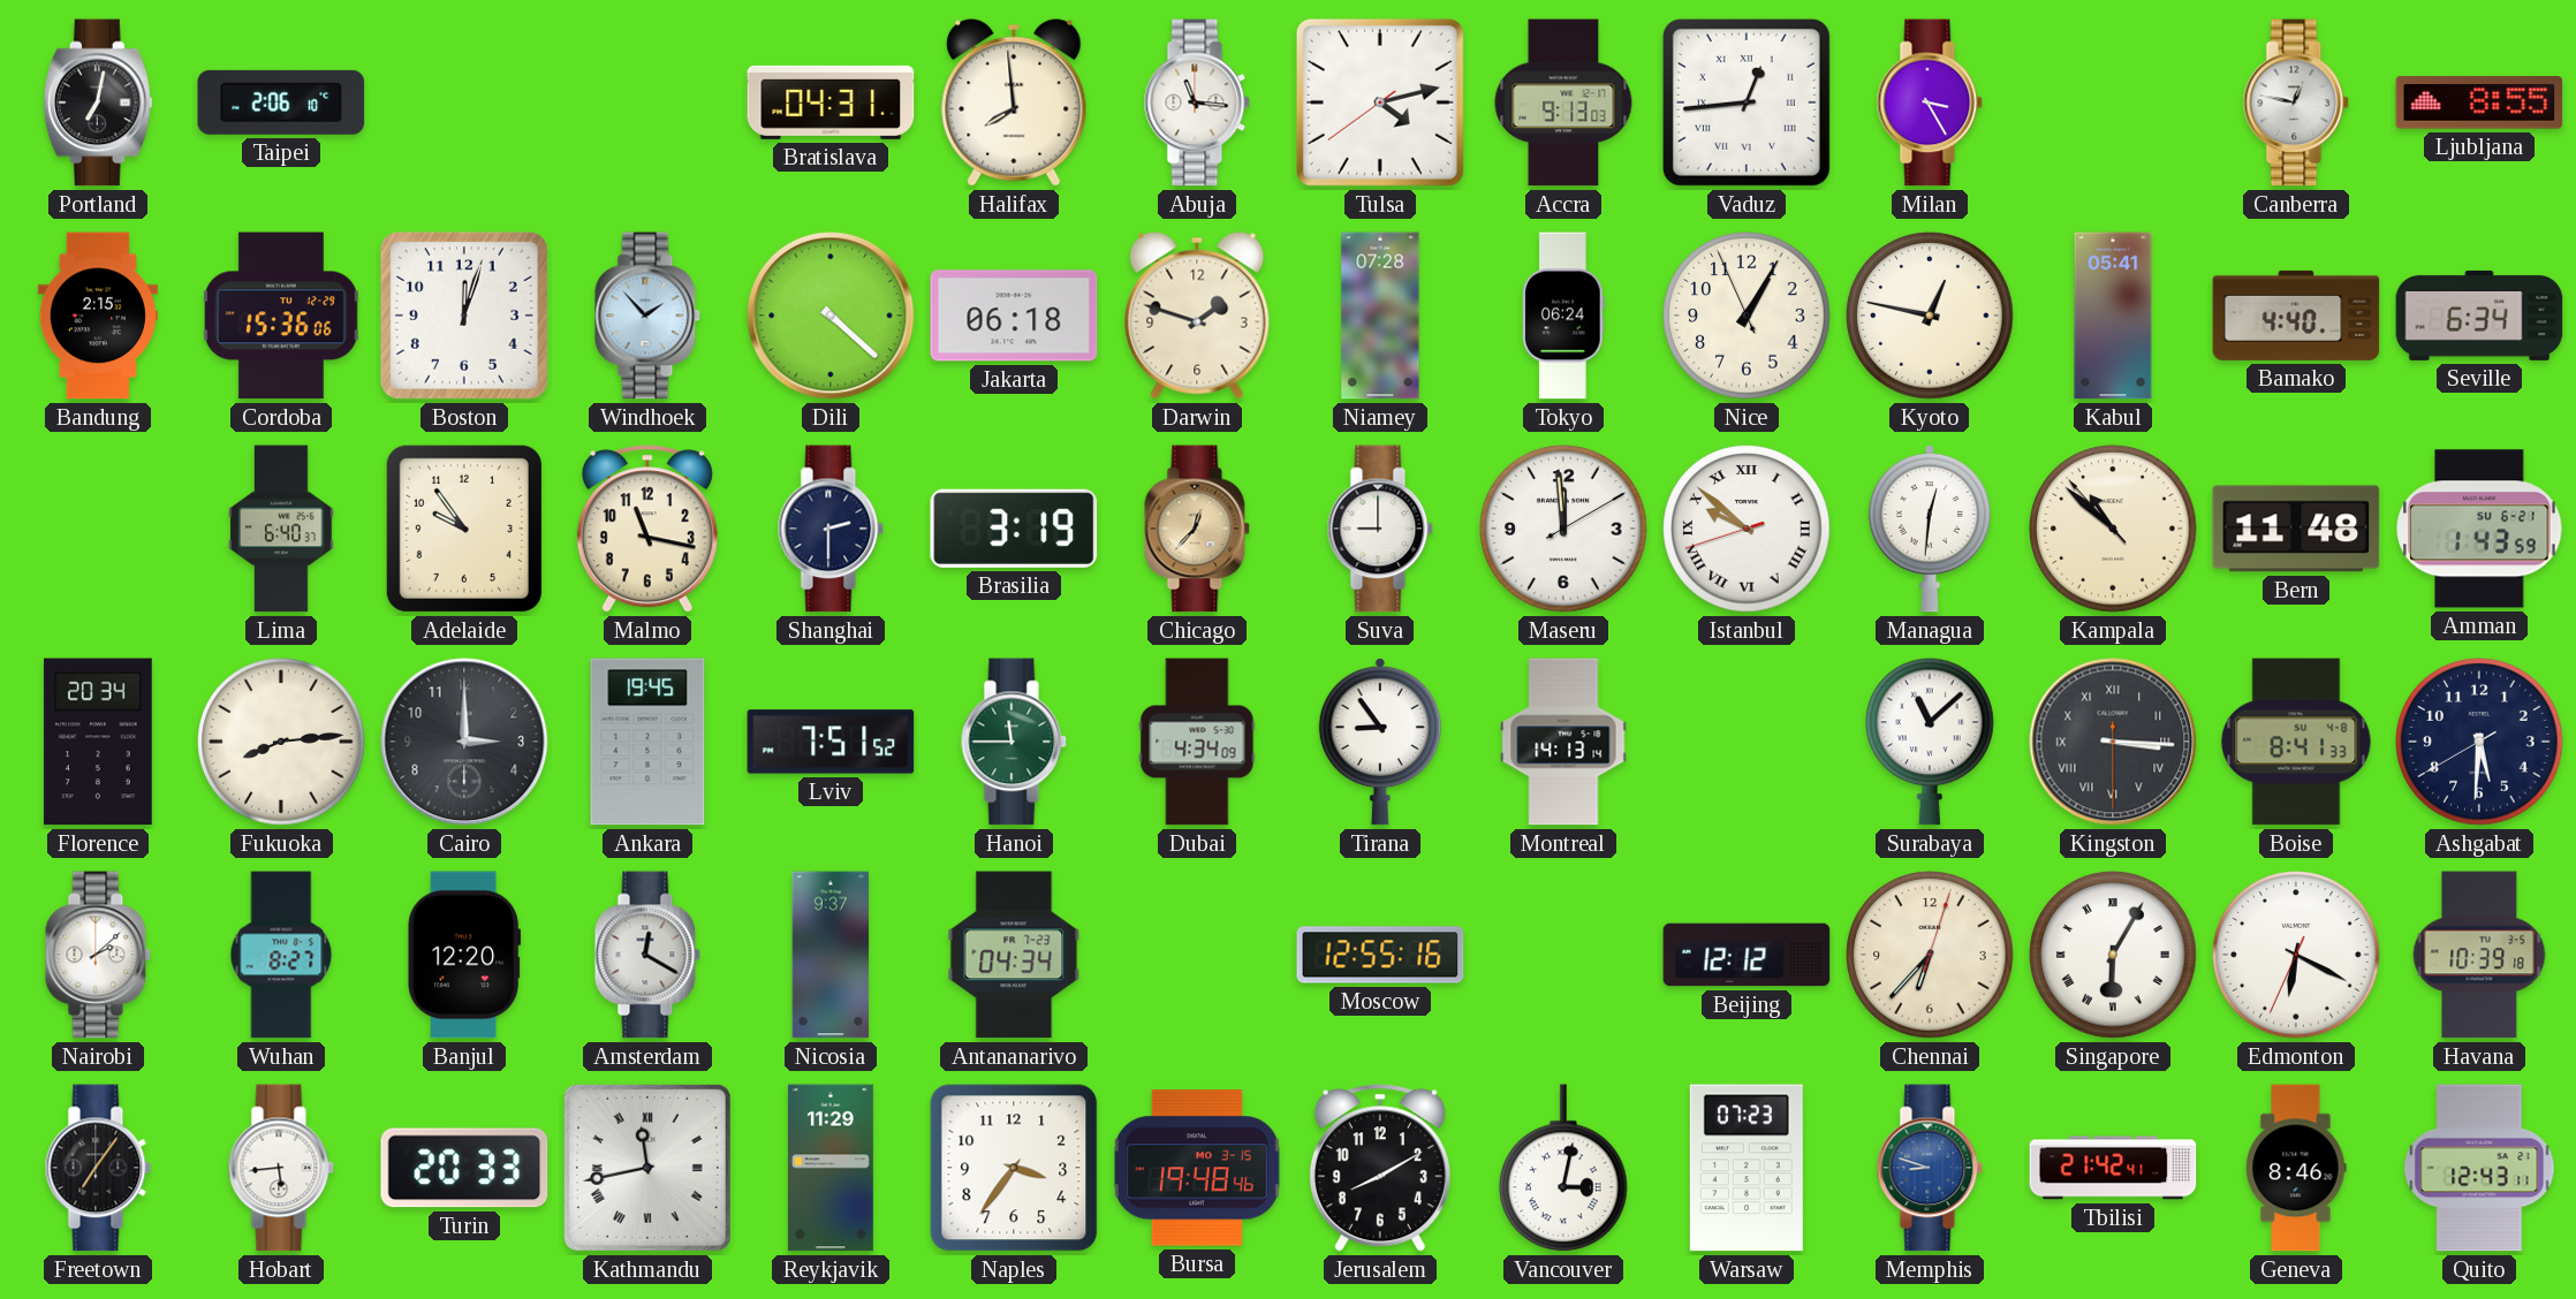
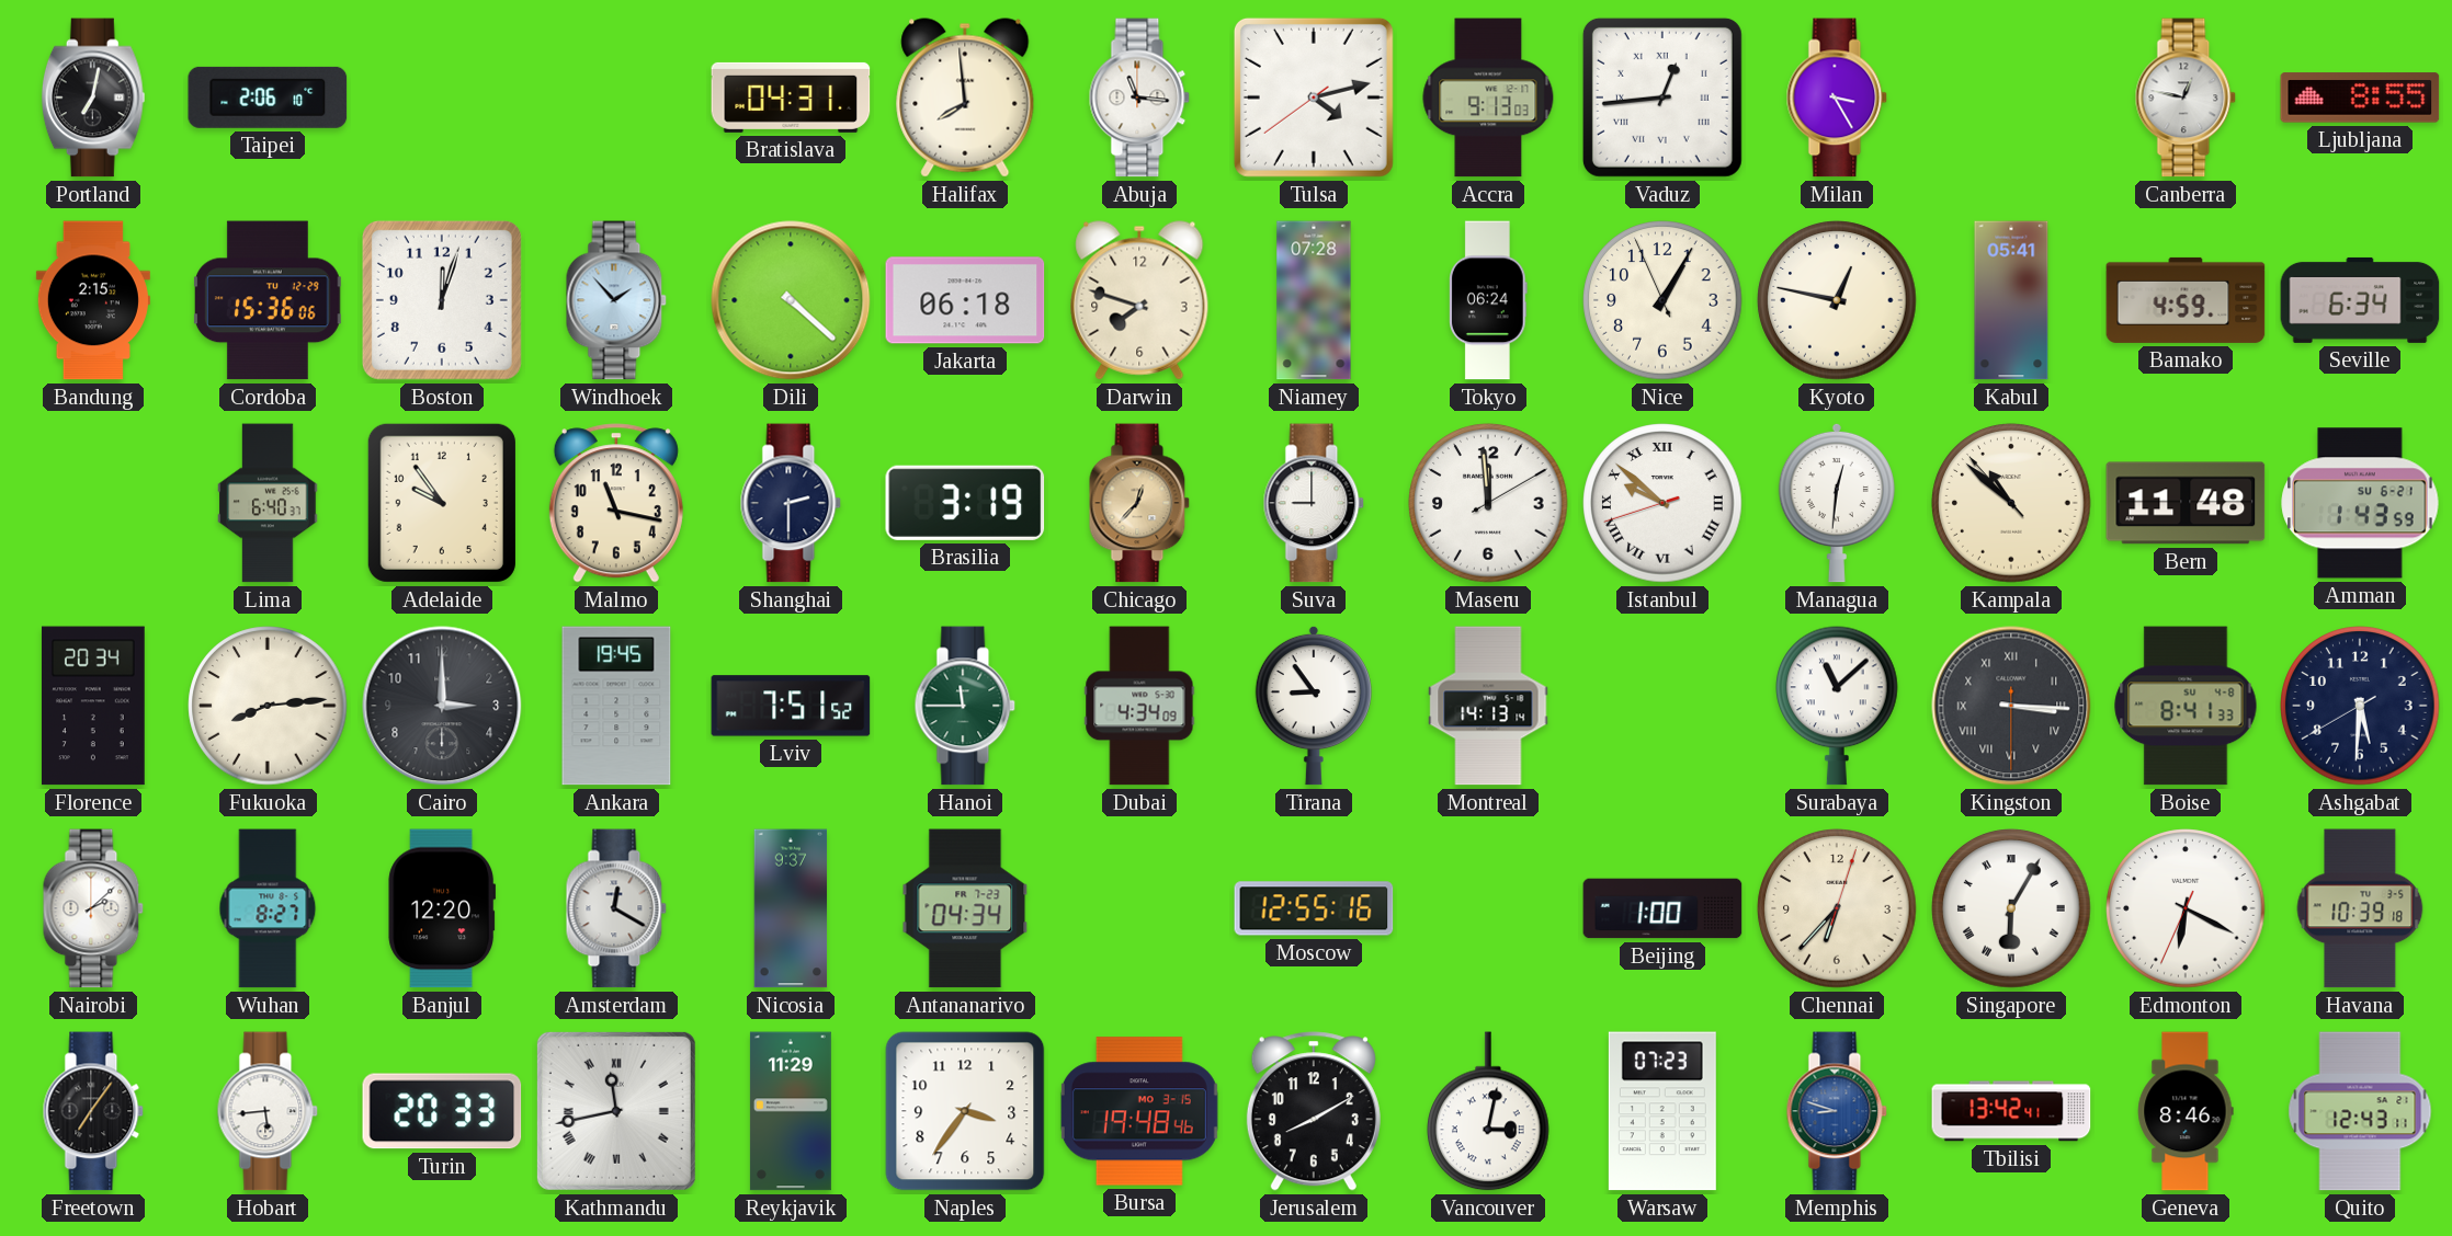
Darwin: 1:48 -> 7:48 (1139, 300)
Bamako: 4:40 -> 4:59 (2186, 300)
Beijing: 12:12 -> 1:00 (1662, 908)
Tbilisi: 21:42 -> 13:42 (2011, 1111)
